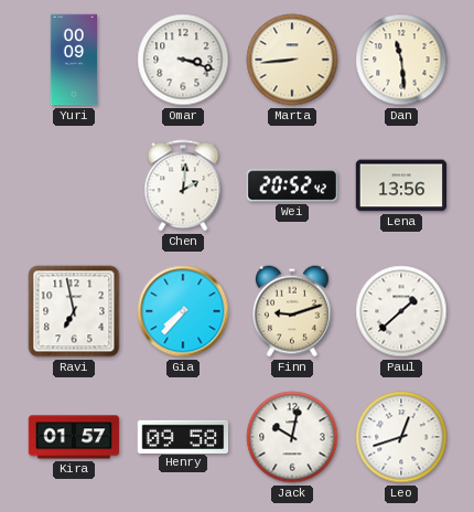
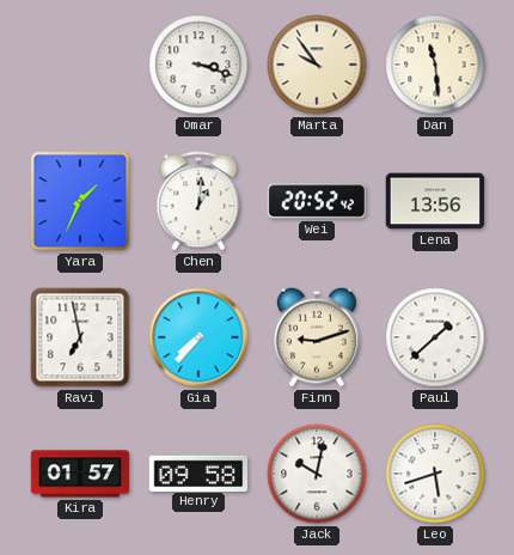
Yuri: 00:09 -> none (73, 60)
Marta: 8:44 -> 9:54 (317, 65)
Yara: none -> 1:34 (80, 201)
Chen: 2:01 -> 1:01 (198, 201)
Leo: 12:42 -> 5:42 (435, 474)
